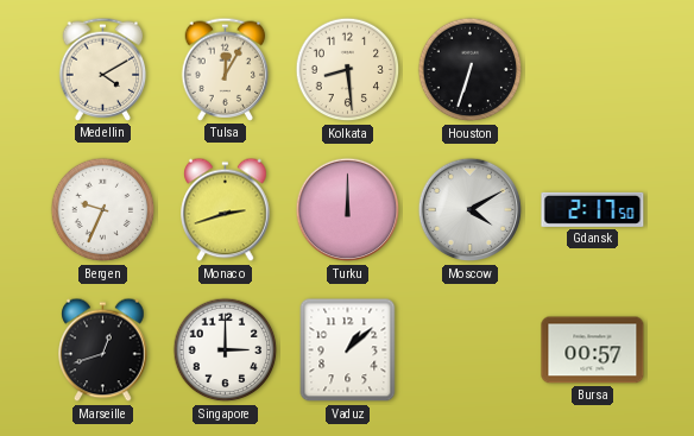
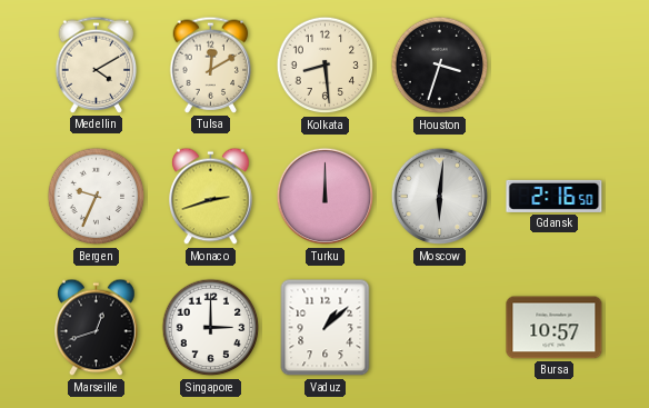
Tulsa: 12:05 -> 12:10 (211, 64)
Houston: 6:33 -> 3:33 (440, 66)
Moscow: 4:10 -> 6:01 (440, 197)
Gdansk: 2:17 -> 2:16 (555, 196)
Bursa: 00:57 -> 10:57 (555, 328)
